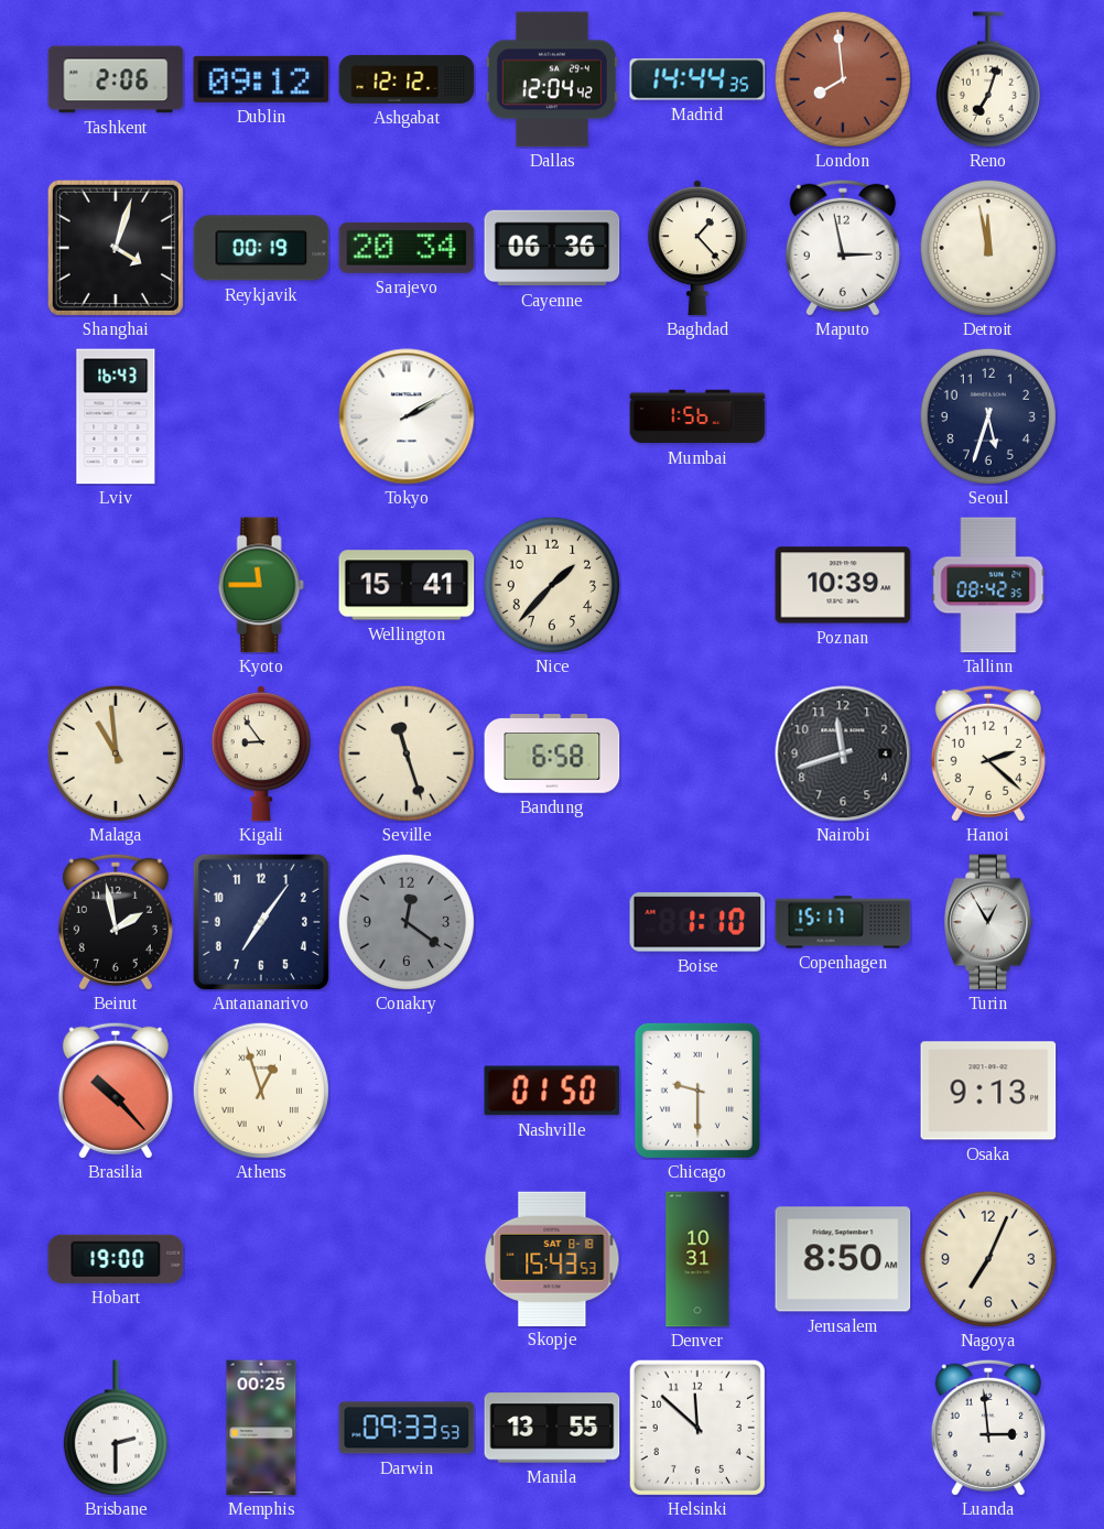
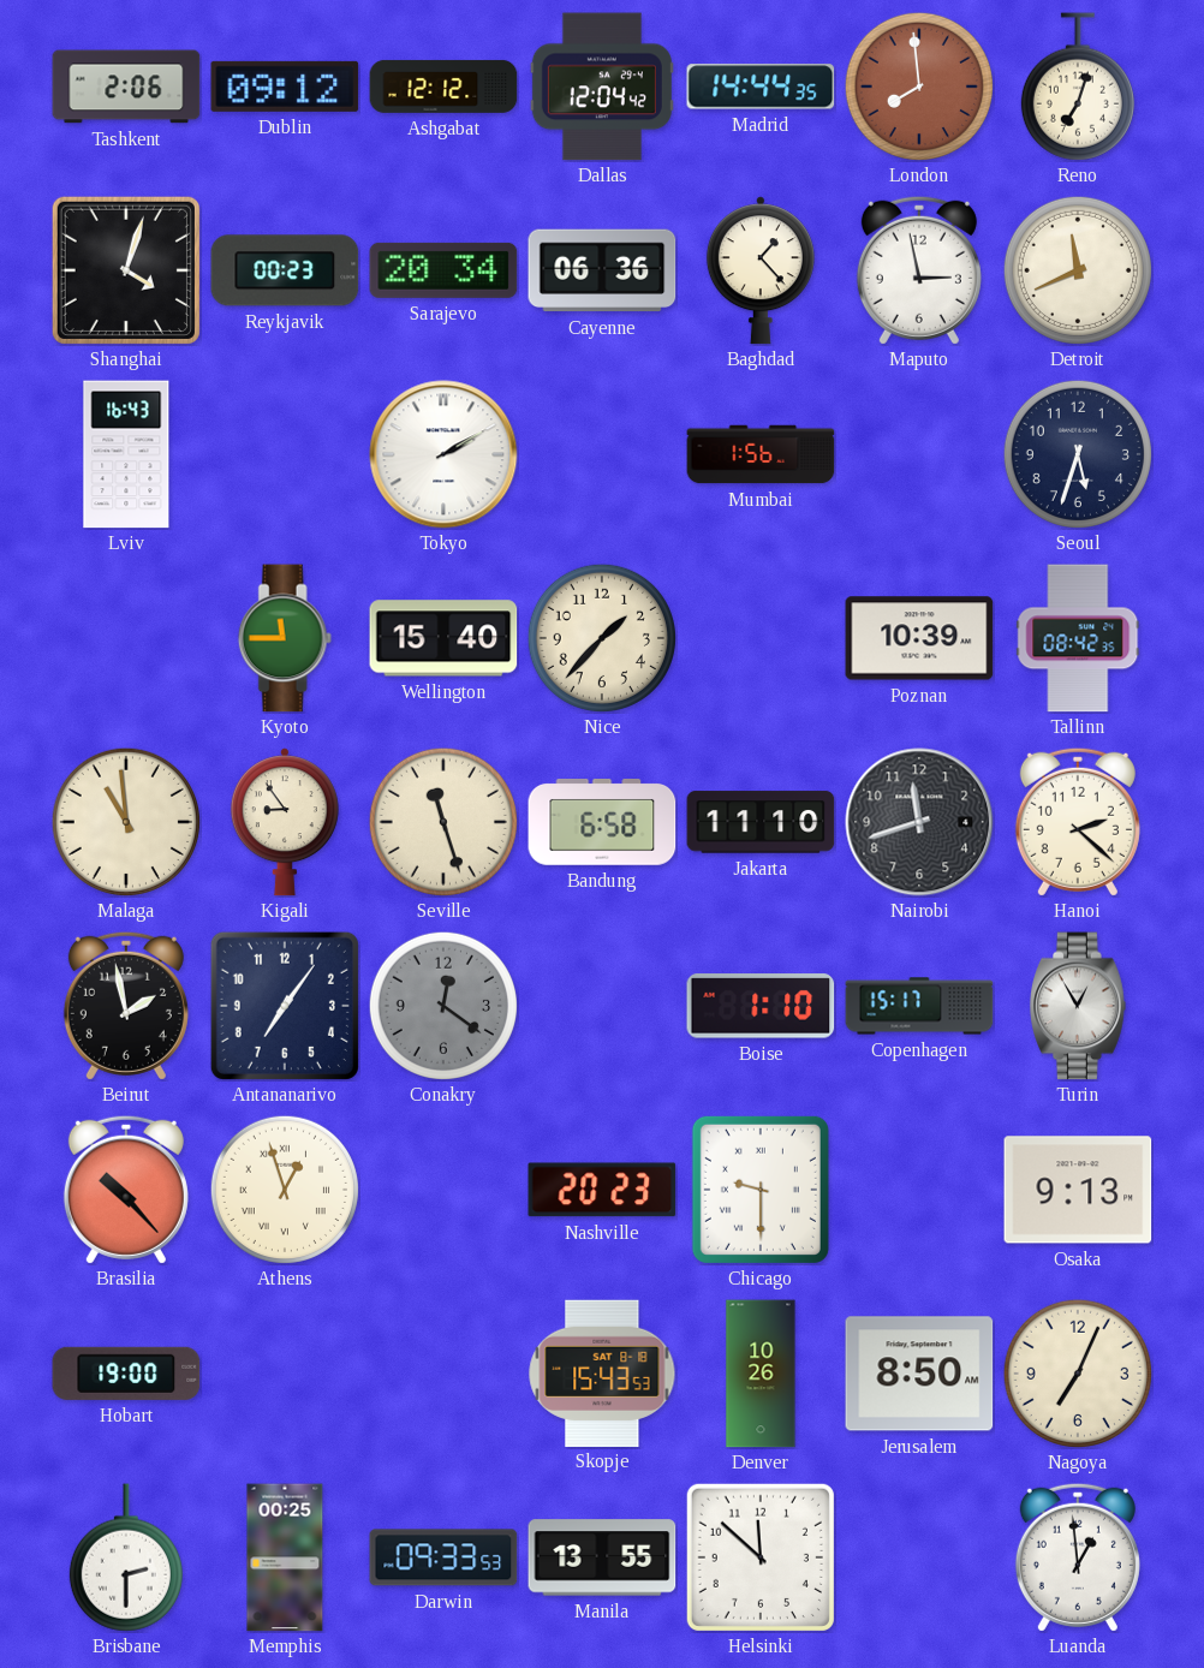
Reykjavik: 00:19 -> 00:23 (285, 270)
Detroit: 11:58 -> 11:41 (1078, 270)
Wellington: 15:41 -> 15:40 (443, 638)
Jakarta: none -> 11:10 (761, 822)
Nashville: 01:50 -> 20:23 (602, 1190)
Denver: 10:31 -> 10:26 (761, 1374)
Luanda: 2:59 -> 12:59 (1078, 1557)
